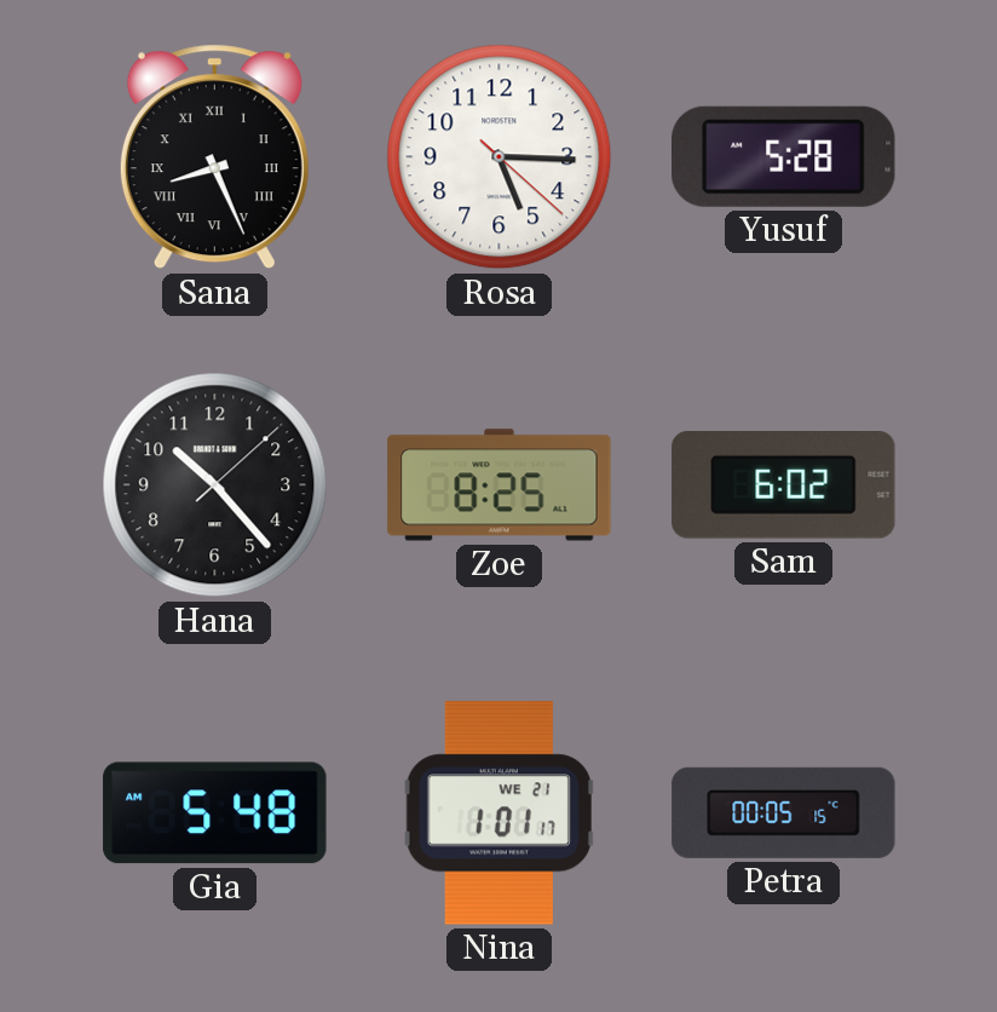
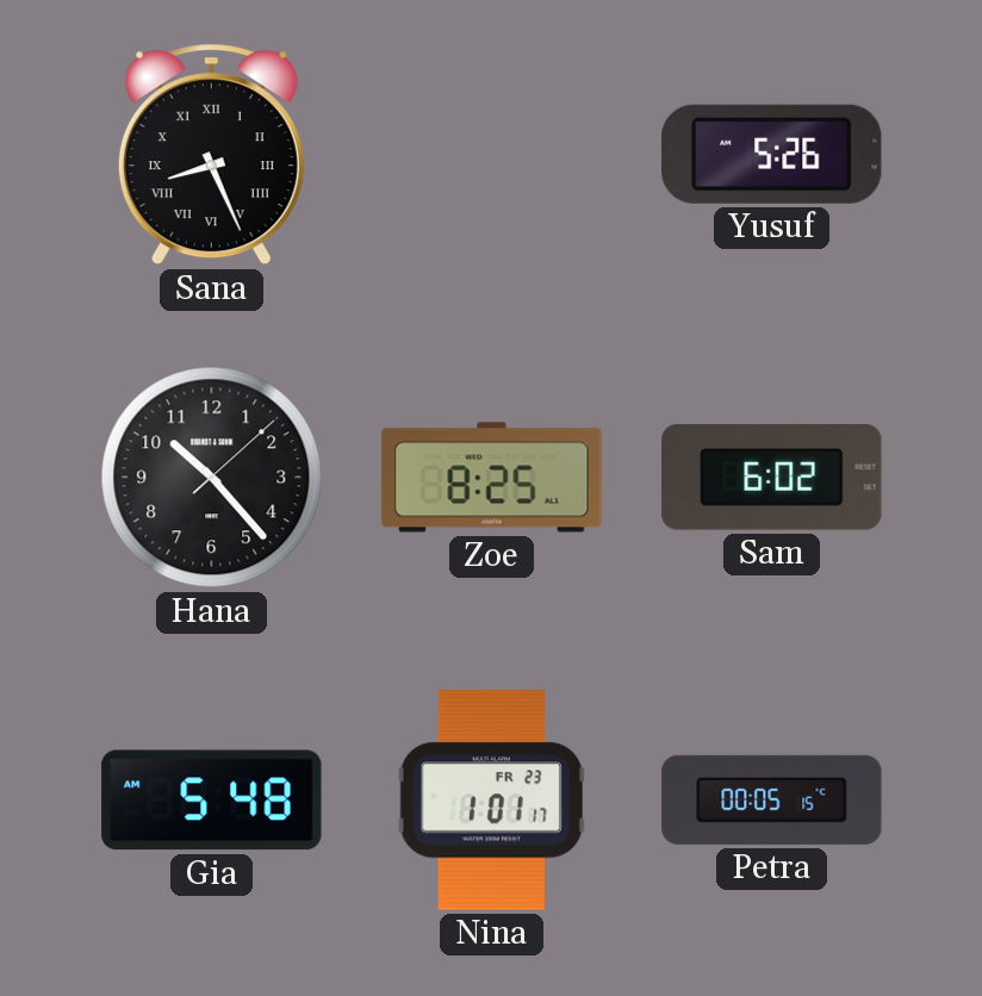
Rosa: 5:15 -> none (500, 157)
Yusuf: 5:28 -> 5:26 (772, 154)
Nina date: WE 21 -> FR 23 (491, 801)
